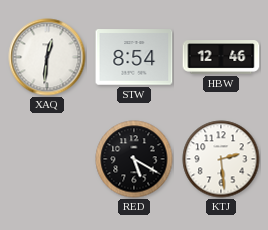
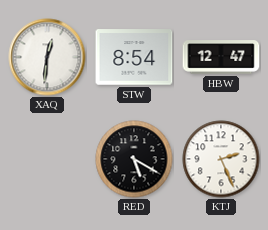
HBW: 12:46 -> 12:47 (221, 57)
KTJ: 2:29 -> 2:26 (221, 159)
